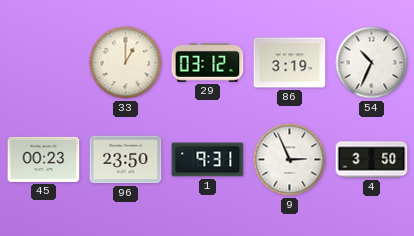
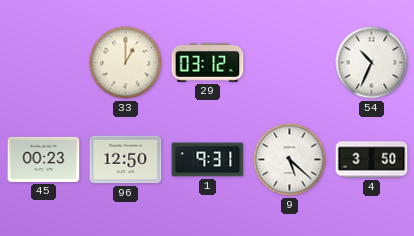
86: 3:19 -> none (290, 63)
96: 23:50 -> 12:50 (126, 160)
9: 2:56 -> 5:22 (290, 160)
